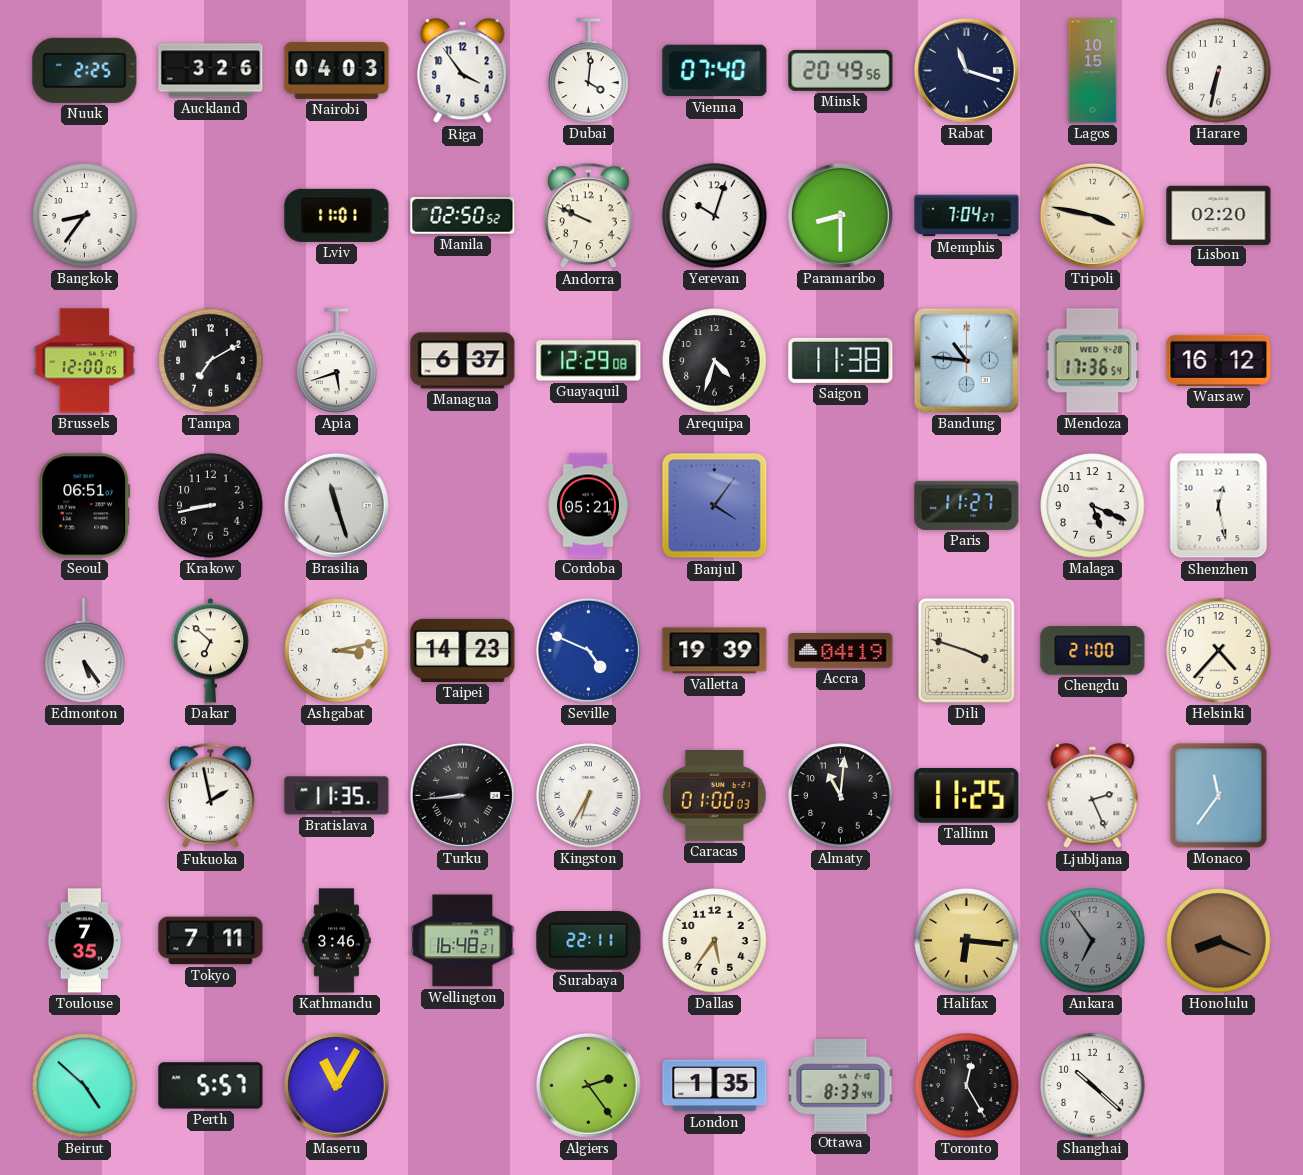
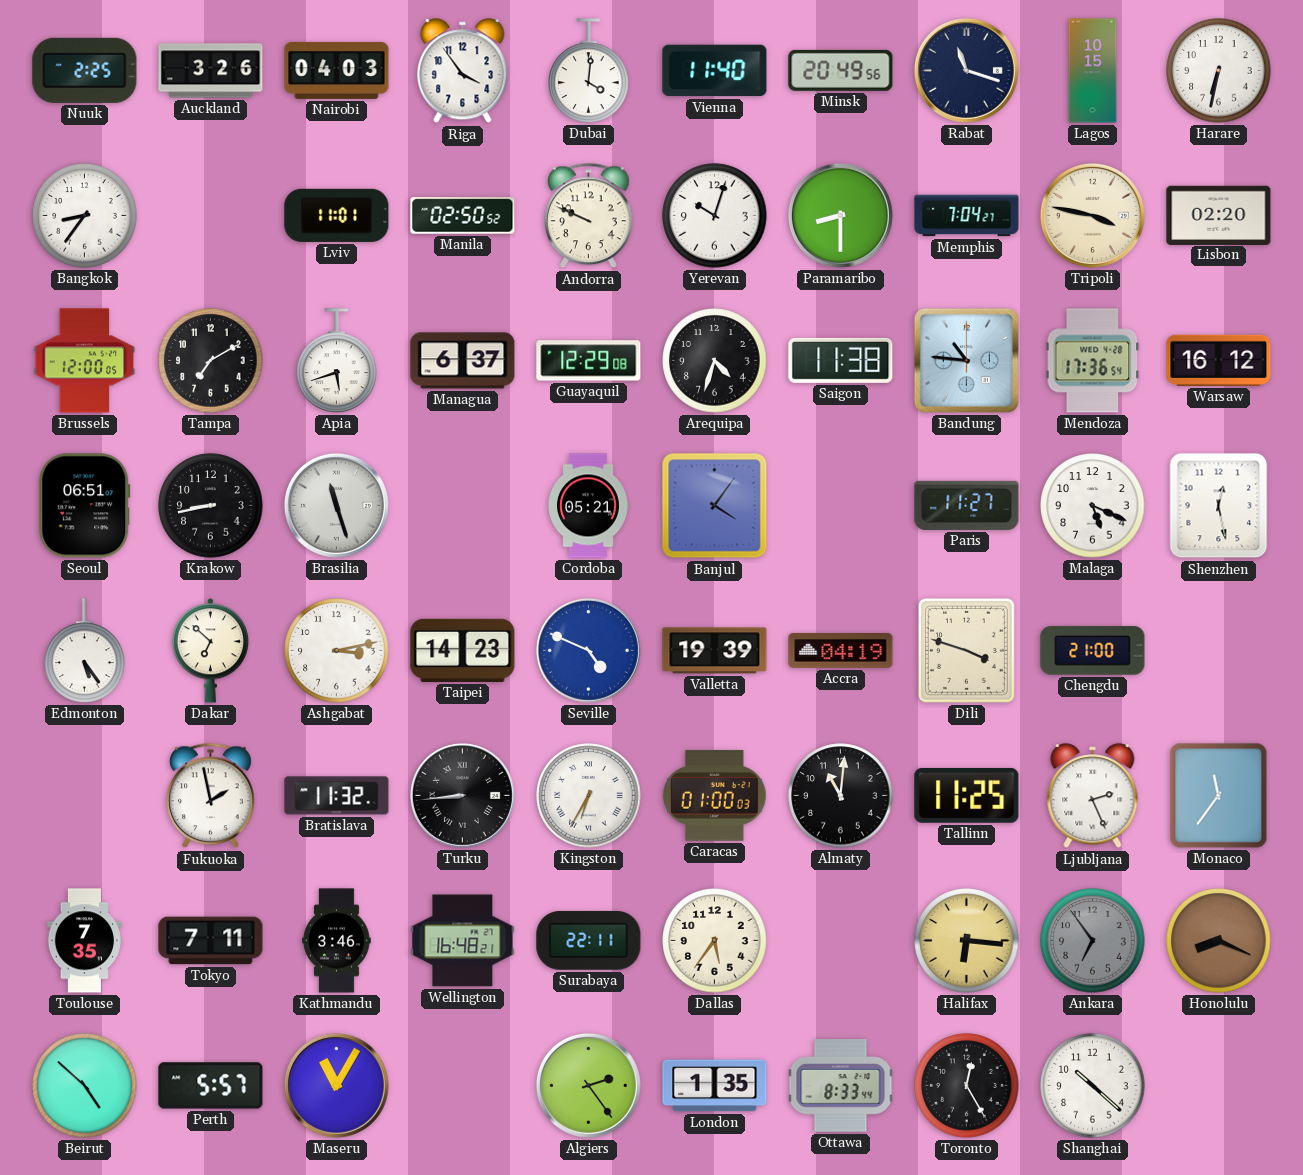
Vienna: 07:40 -> 11:40 (715, 71)
Helsinki: 4:37 -> none (1219, 651)
Bratislava: 11:35 -> 11:32 (337, 796)
